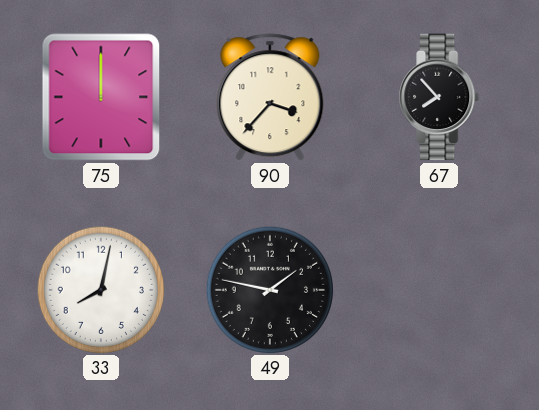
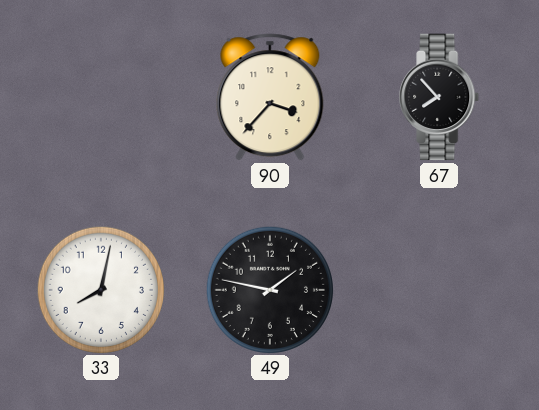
75: 12:00 -> none (101, 97)
